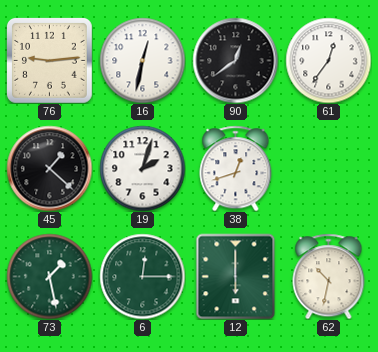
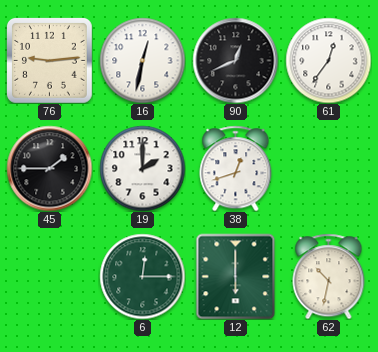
90: 12:39 -> 12:41 (235, 60)
45: 1:22 -> 1:45 (49, 168)
19: 2:03 -> 2:00 (142, 168)
73: 1:28 -> none (49, 276)
